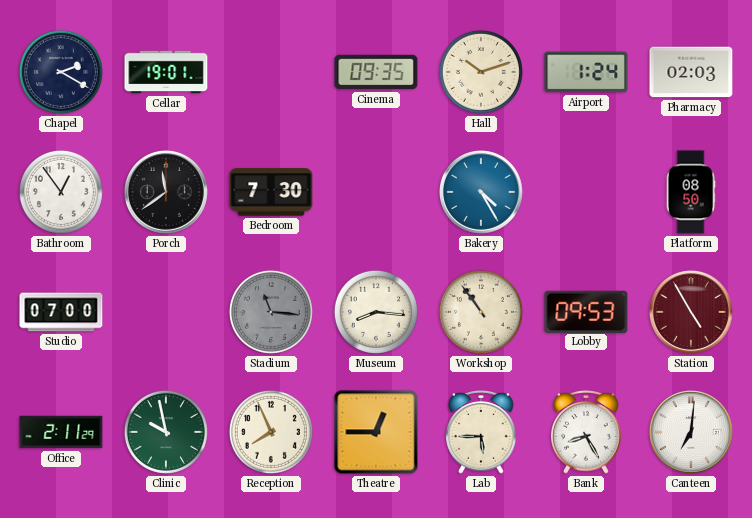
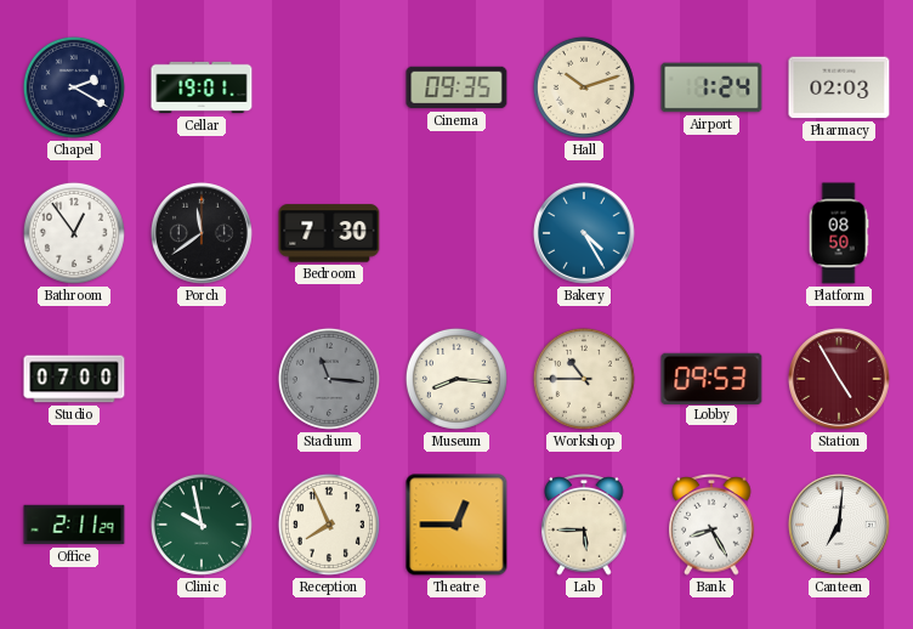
Workshop: 10:54 -> 10:45 (584, 379)
